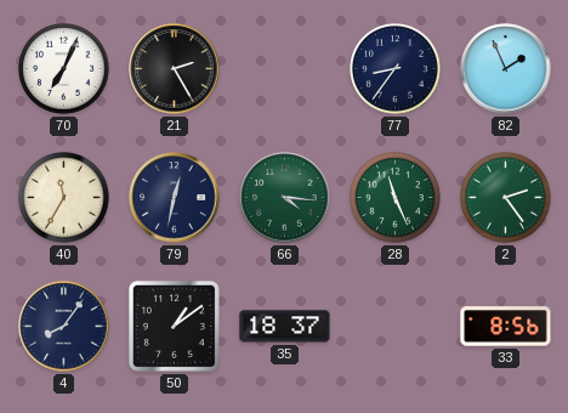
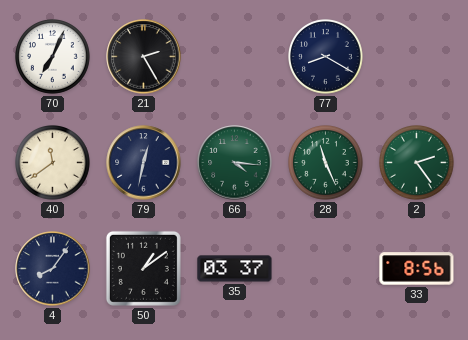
77: 8:36 -> 8:20 (326, 57)
82: 1:56 -> none (506, 69)
40: 11:35 -> 11:39 (53, 163)
35: 18:37 -> 03:37 (235, 269)
